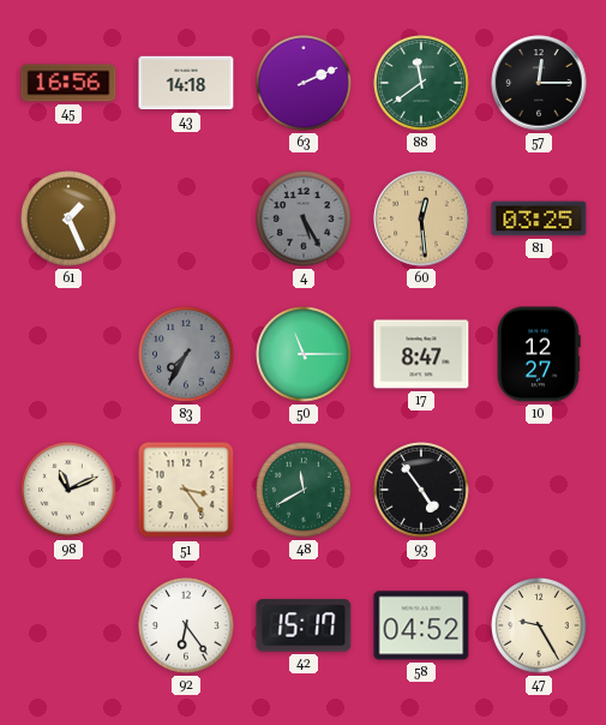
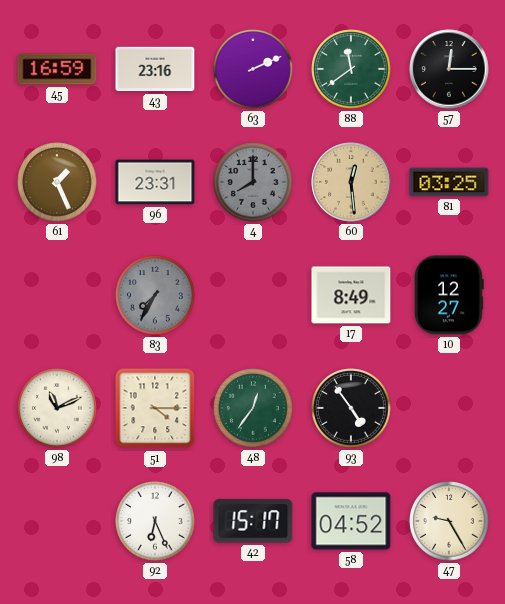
45: 16:56 -> 16:59 (57, 69)
43: 14:18 -> 23:16 (155, 69)
96: none -> 23:31 (155, 182)
4: 5:25 -> 8:00 (253, 182)
50: 11:15 -> none (304, 354)
17: 8:47 -> 8:49 (351, 295)
51: 3:24 -> 4:15 (155, 408)
48: 11:40 -> 12:36 (253, 408)
92: 6:24 -> 6:26 (155, 521)
